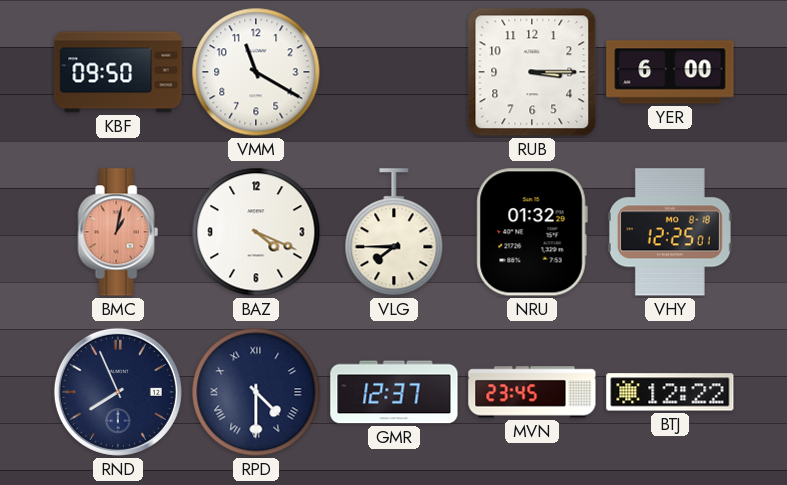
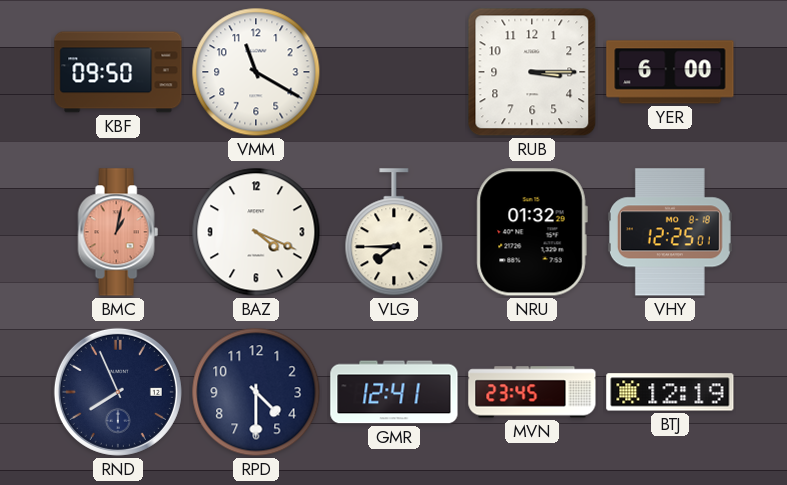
RPD numerals: Roman -> Arabic (256, 392)
GMR: 12:37 -> 12:41 (394, 392)
BTJ: 12:22 -> 12:19 (670, 392)
